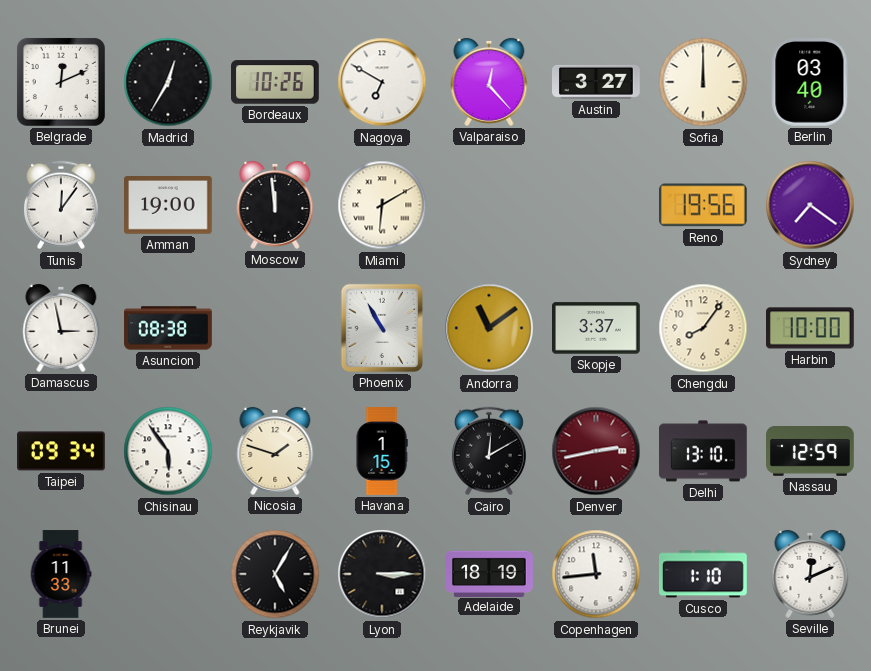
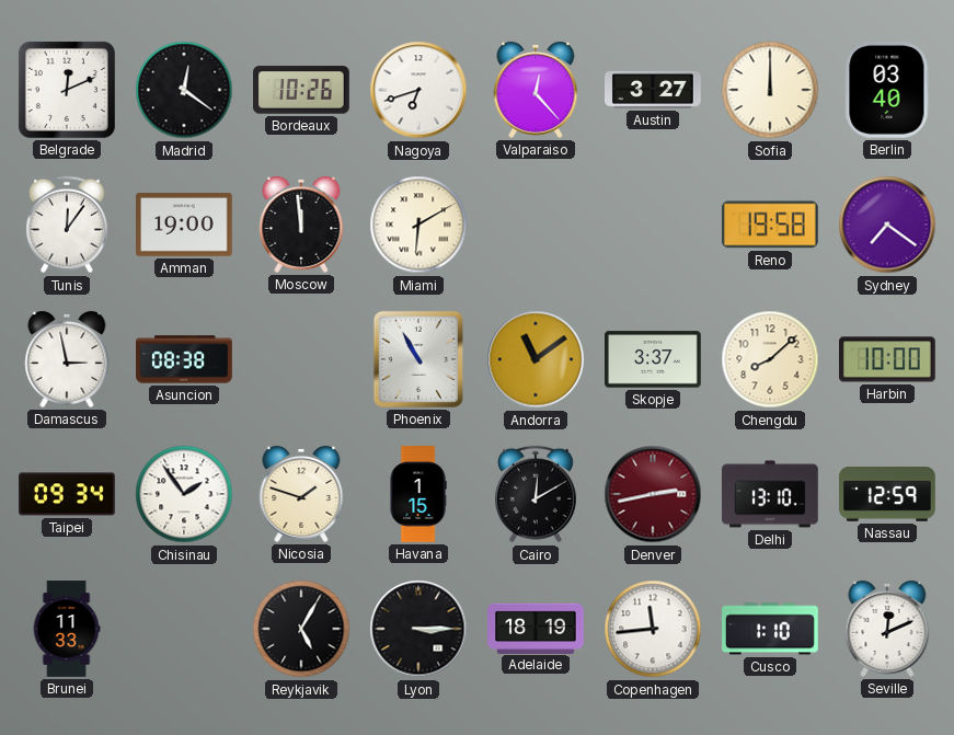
Madrid: 12:35 -> 12:21 (184, 90)
Nagoya: 6:50 -> 6:42 (418, 90)
Reno: 19:56 -> 19:58 (770, 225)
Chengdu: 8:06 -> 8:08 (770, 359)
Chisinau: 5:54 -> 1:54 (184, 494)
